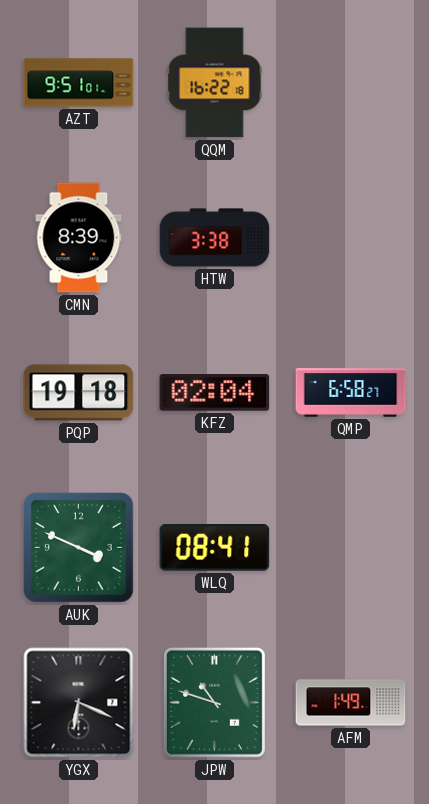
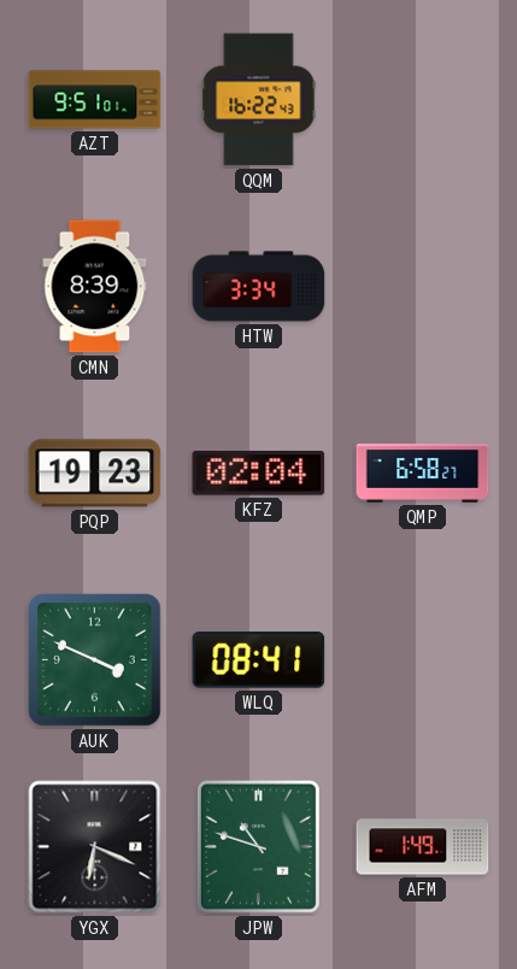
QQM: 16:22:18 -> 16:22:43 (259, 100)
HTW: 3:38 -> 3:34 (259, 287)
PQP: 19:18 -> 19:23 (95, 474)
